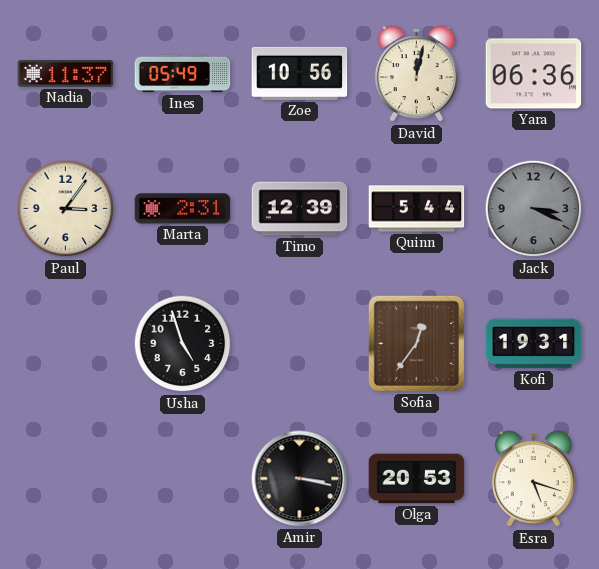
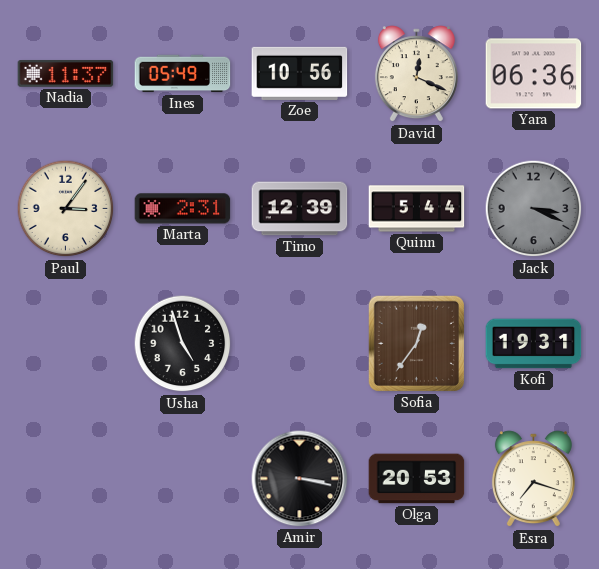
David: 12:02 -> 12:19 (416, 74)
Esra: 5:18 -> 7:18 (533, 479)
